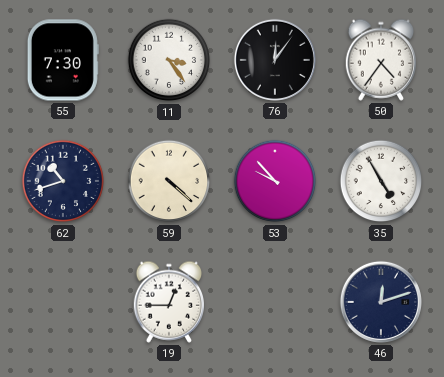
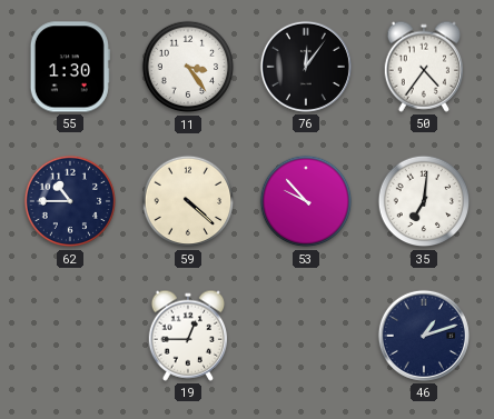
55: 7:30 -> 1:30 (70, 67)
62: 10:42 -> 10:45 (70, 201)
35: 4:55 -> 7:01 (424, 201)
46: 12:12 -> 1:12 (424, 336)
